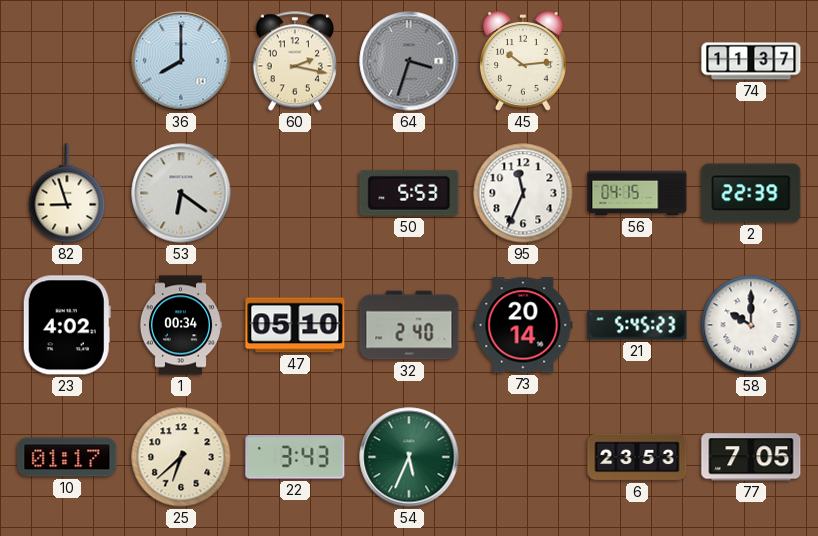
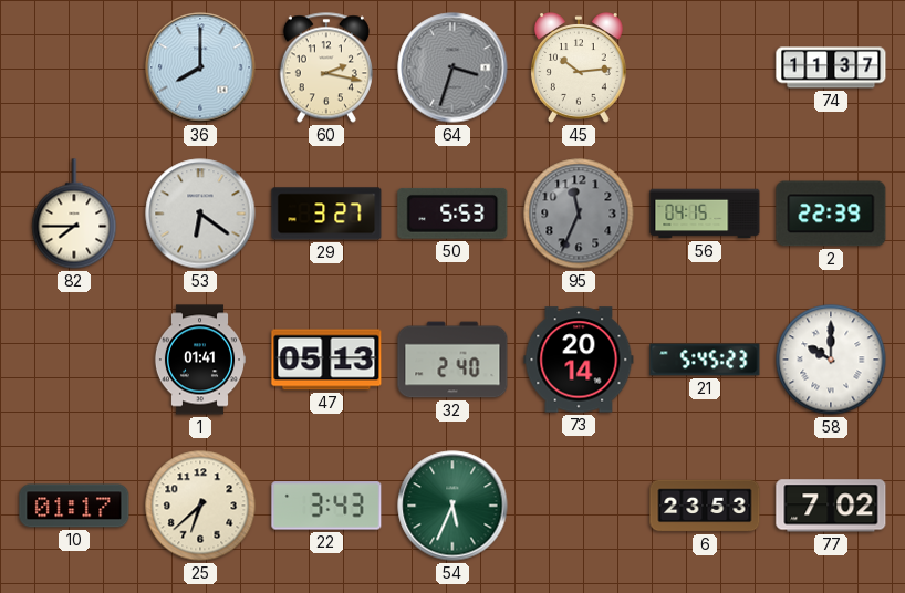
82: 8:57 -> 7:45 (74, 214)
29: none -> 3:27 (326, 214)
95 dial: white -> grey (579, 214)
23: 4:02 -> none (67, 325)
1: 00:34 -> 01:41 (199, 360)
47: 05:10 -> 05:13 (326, 360)
77: 7:05 -> 7:02 (831, 506)
